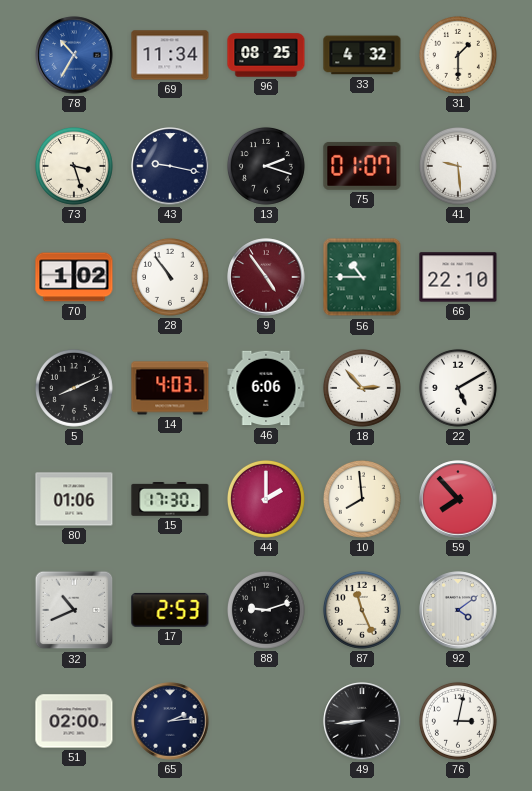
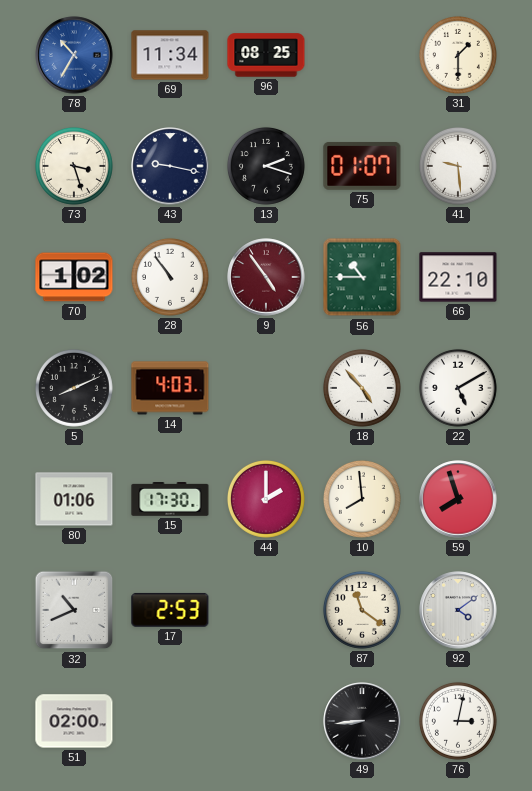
33: 4:32 -> none (362, 55)
46: 6:06 -> none (266, 388)
18: 2:53 -> 4:53 (362, 388)
59: 7:53 -> 7:57 (458, 499)
88: 9:12 -> none (266, 610)
87: 11:26 -> 11:21 (362, 610)
65: 2:14 -> none (170, 721)
